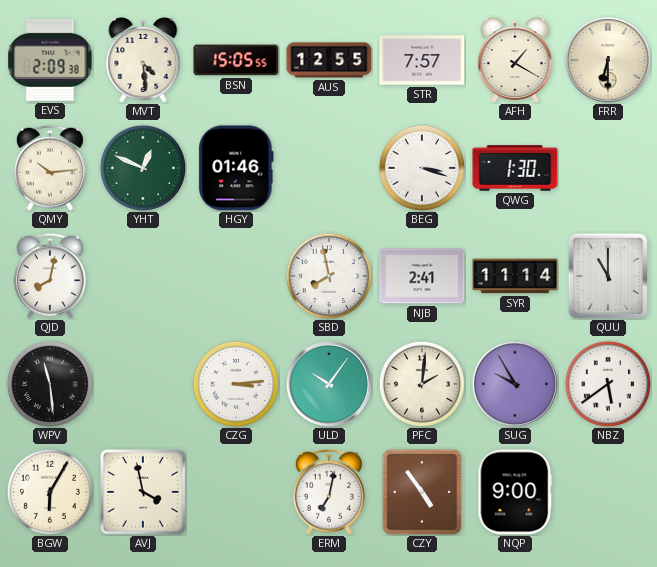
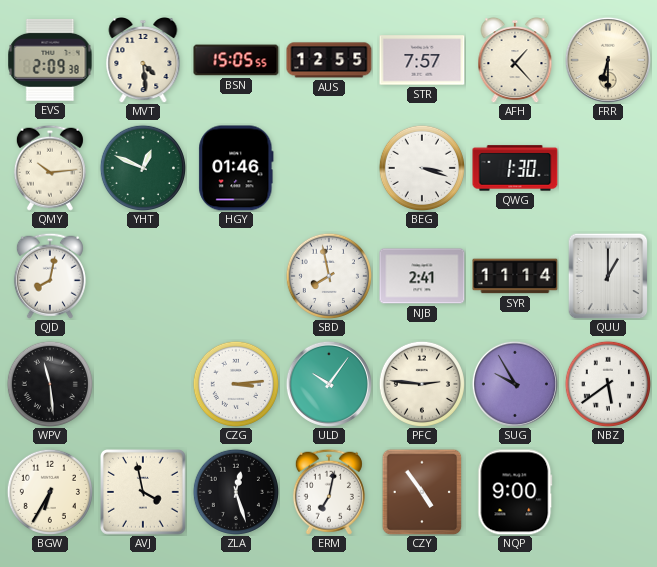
AFH: 1:20 -> 1:23 (515, 61)
QUU: 11:00 -> 1:00 (608, 276)
PFC: 2:01 -> 2:46 (422, 384)
BGW: 6:05 -> 6:35 (50, 492)
ZLA: none -> 12:27 (236, 492)
